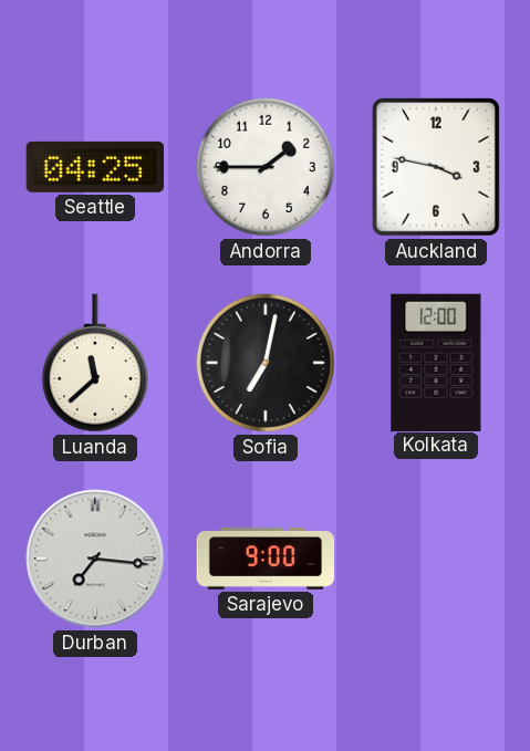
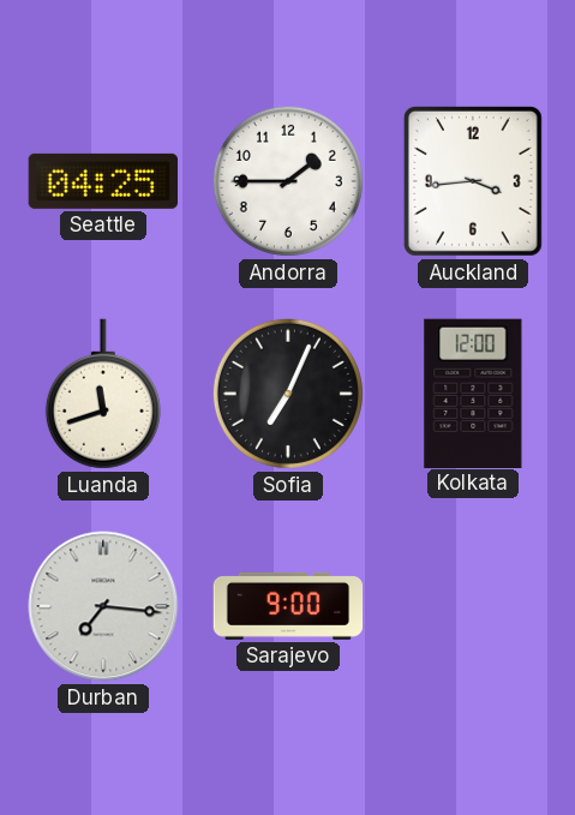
Auckland: 3:47 -> 3:44 (473, 181)
Luanda: 11:38 -> 11:42 (103, 394)
Sofia: 7:02 -> 7:04 (288, 394)
